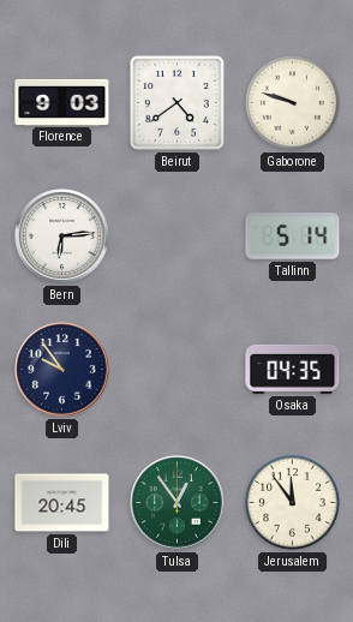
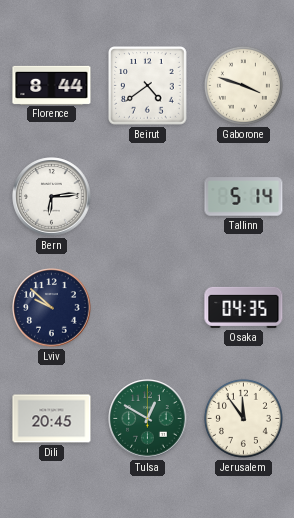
Florence: 9:03 -> 8:44 (52, 85)
Gaborone: 9:48 -> 3:48 (243, 85)
Lviv: 9:54 -> 9:52 (52, 308)
Tulsa: 12:54 -> 12:50 (148, 419)
